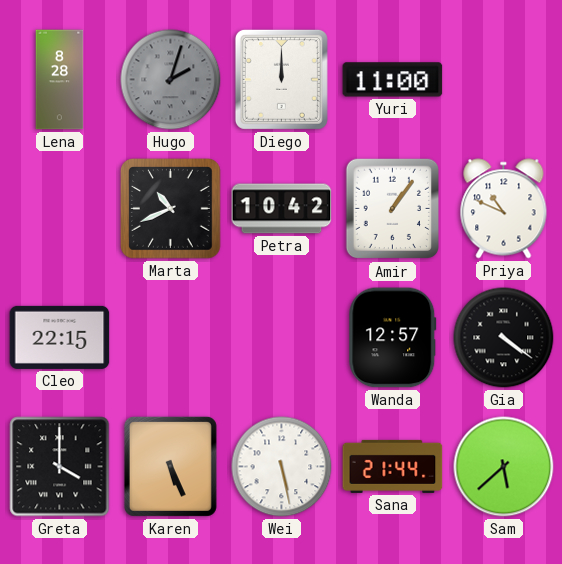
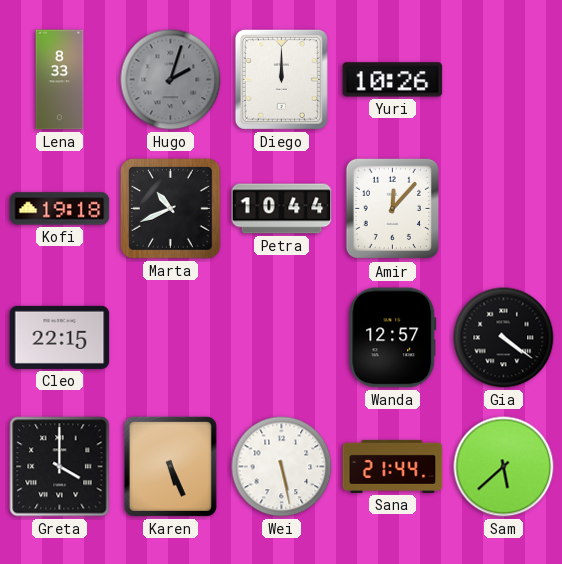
Lena: 8:28 -> 8:33 (60, 80)
Yuri: 11:00 -> 10:26 (393, 80)
Kofi: none -> 19:18 (60, 209)
Petra: 10:42 -> 10:44 (282, 209)
Amir: 1:06 -> 12:07 (393, 209)
Priya: 10:49 -> none (504, 209)
